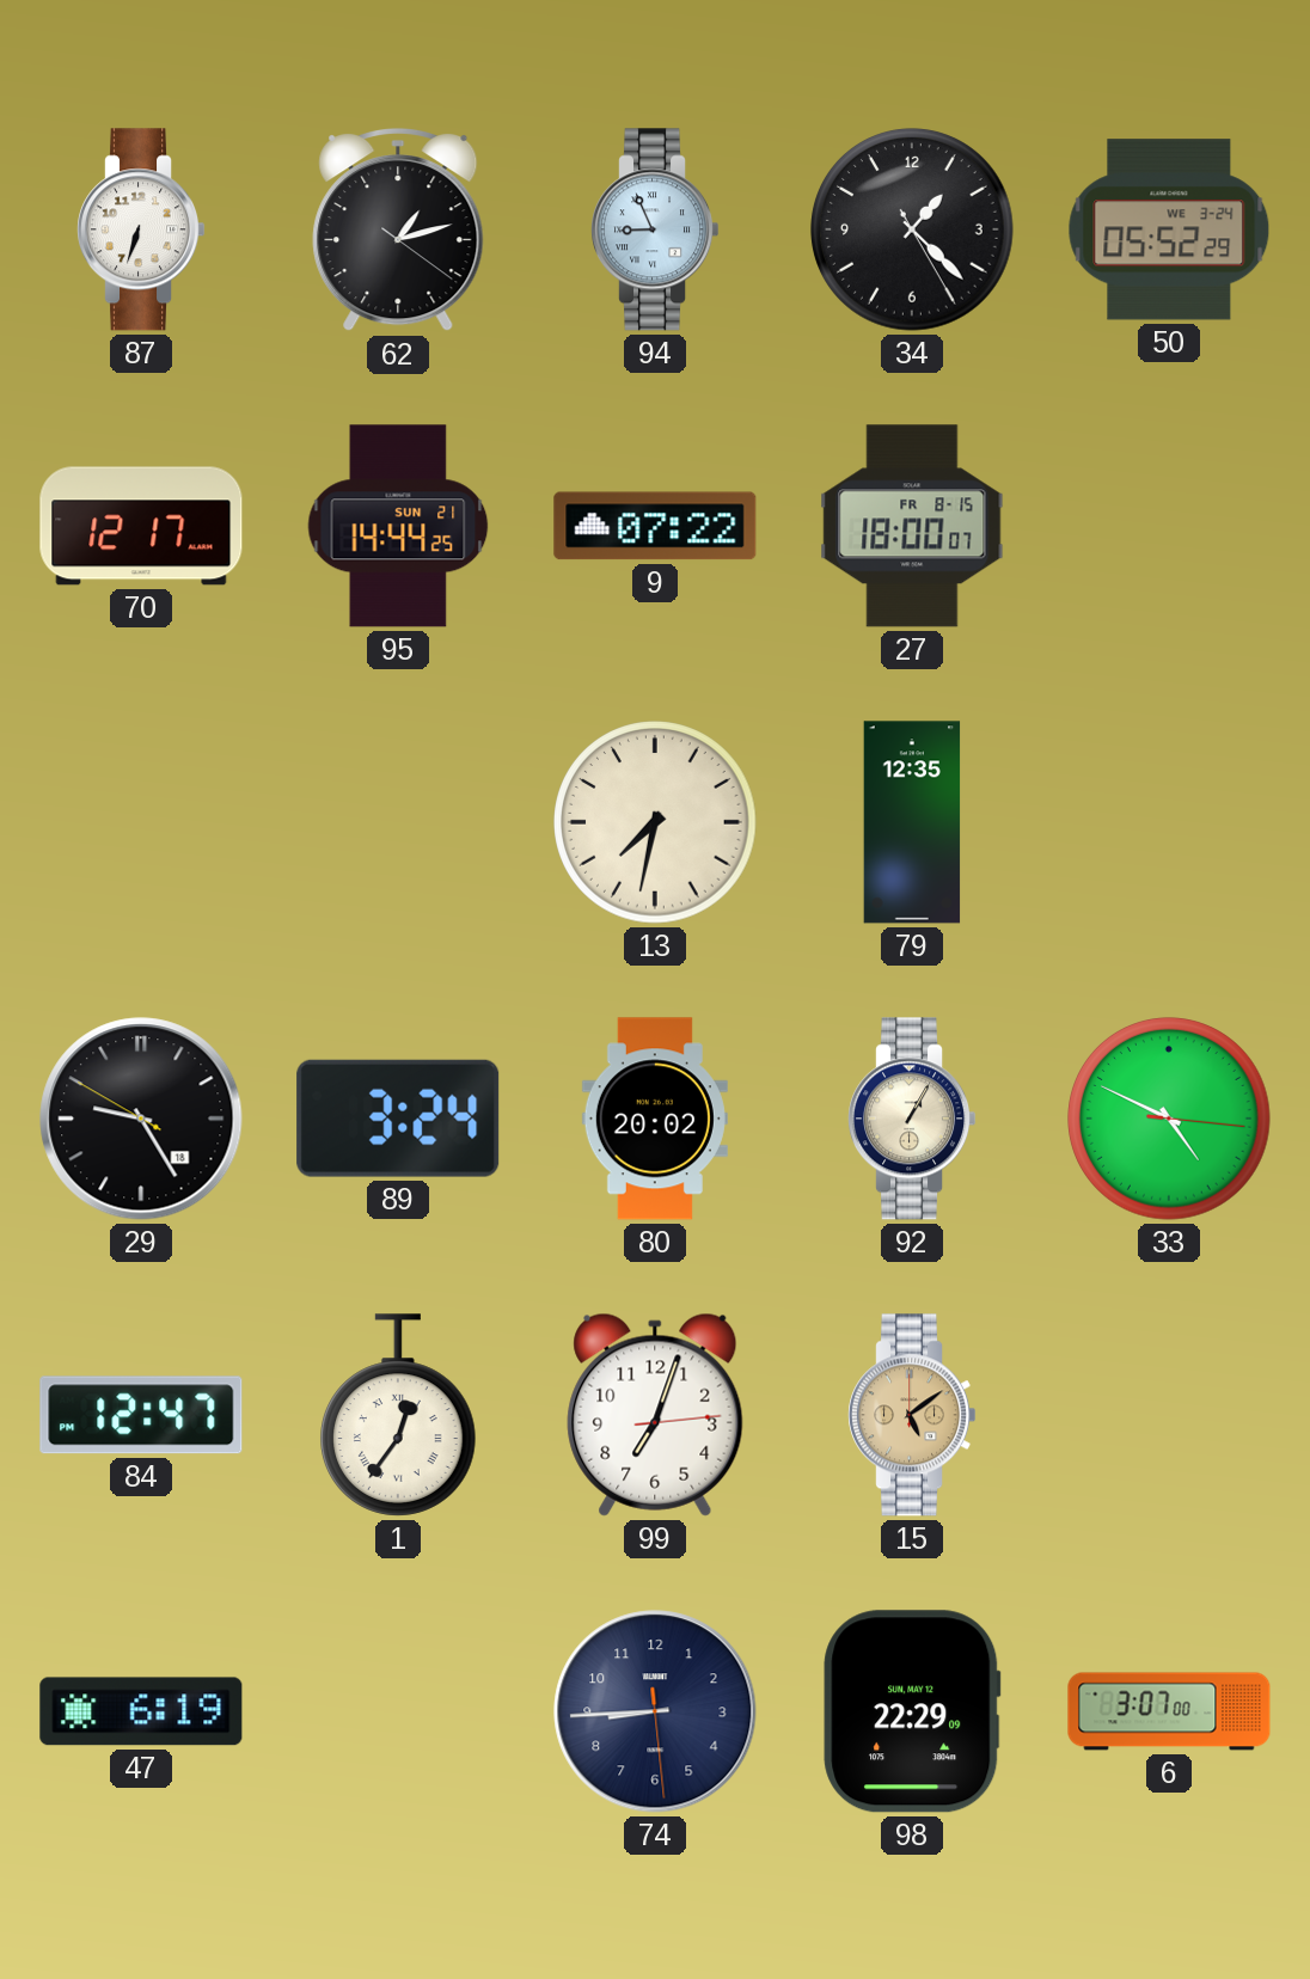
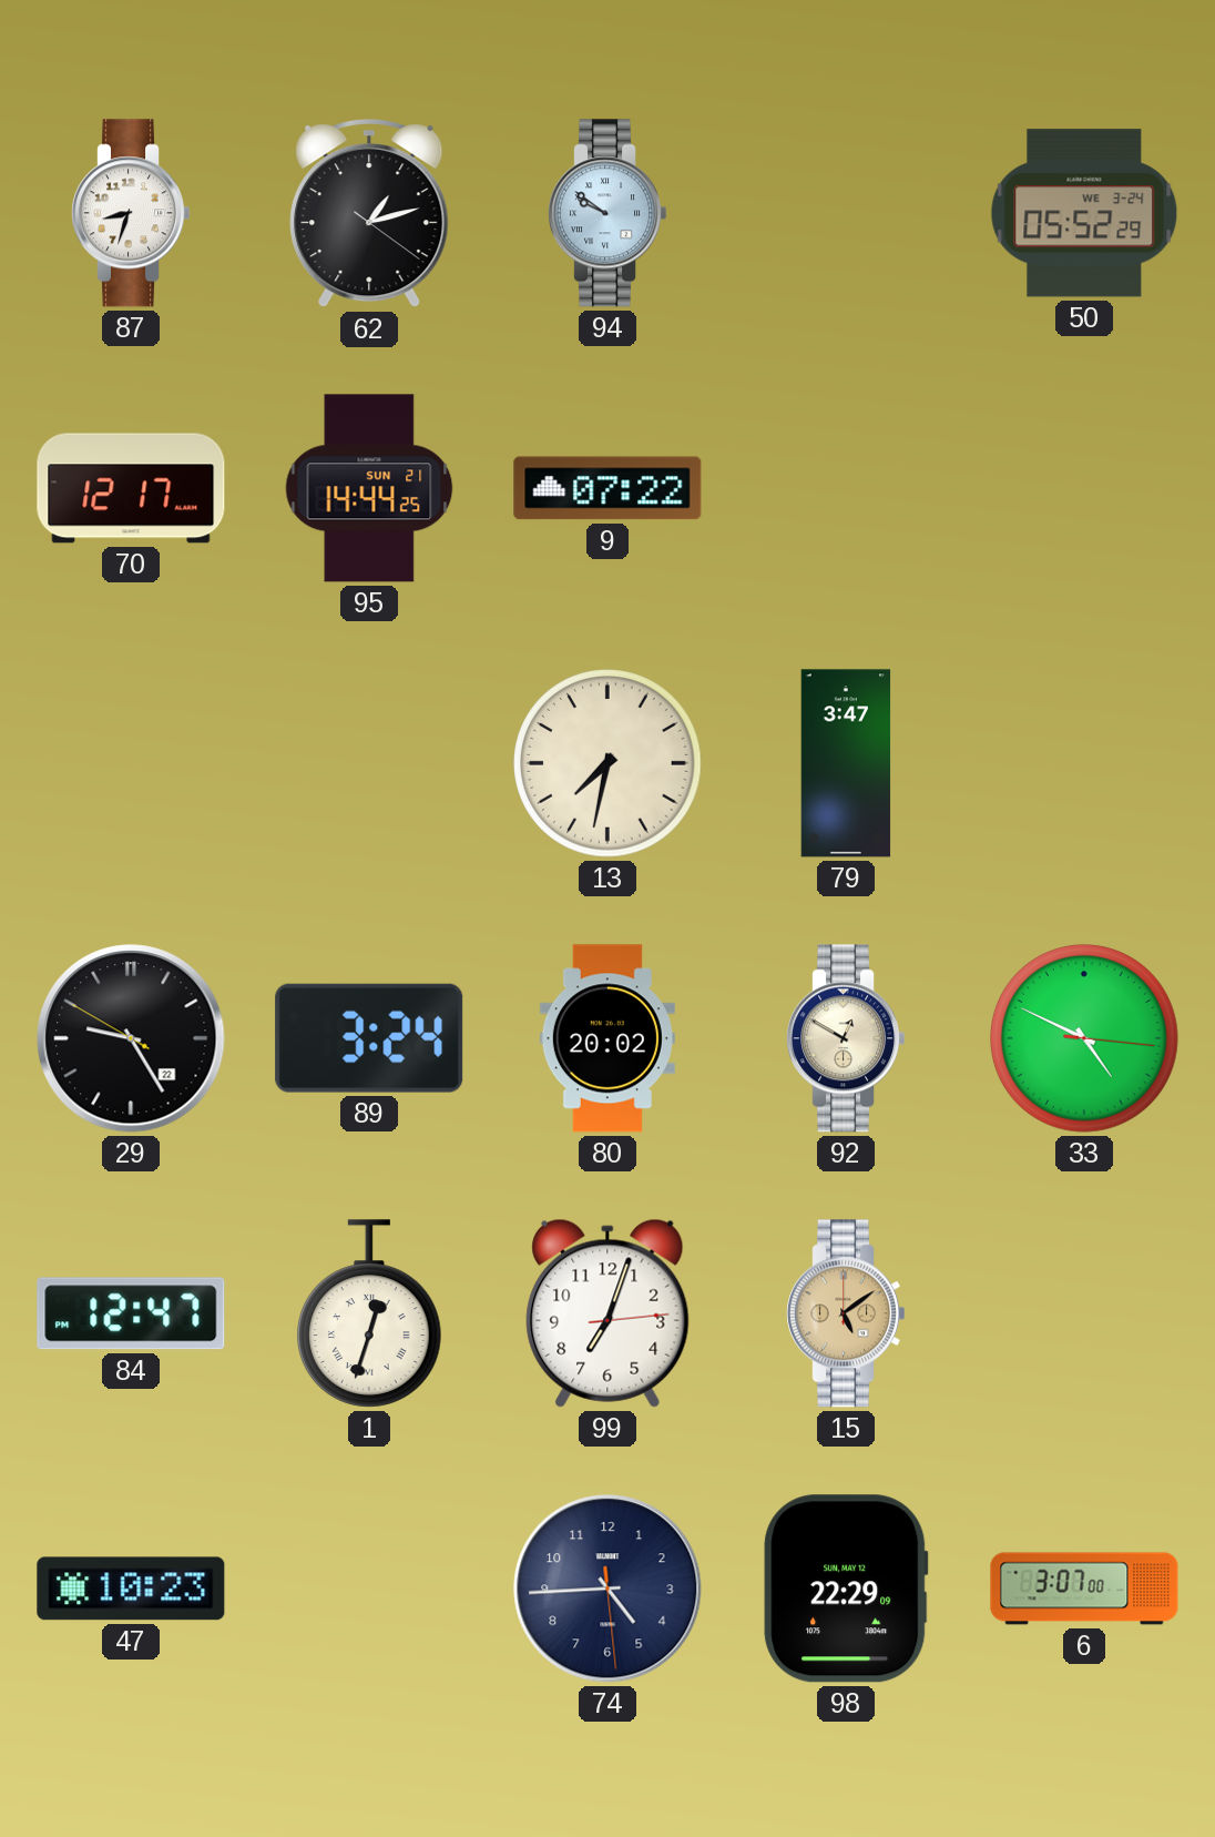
87: 6:33 -> 8:33 (132, 213)
94: 8:56 -> 9:51 (609, 213)
34: 1:22 -> none (912, 229)
27: 18:00 -> none (912, 526)
79: 12:35 -> 3:47 (846, 763)
29 date: 18 -> 22 (131, 1038)
92: 1:05 -> 12:50 (847, 1038)
1: 12:36 -> 12:33 (370, 1313)
47: 6:19 -> 10:23 (131, 1589)
74: 8:44 -> 4:44 (607, 1589)
